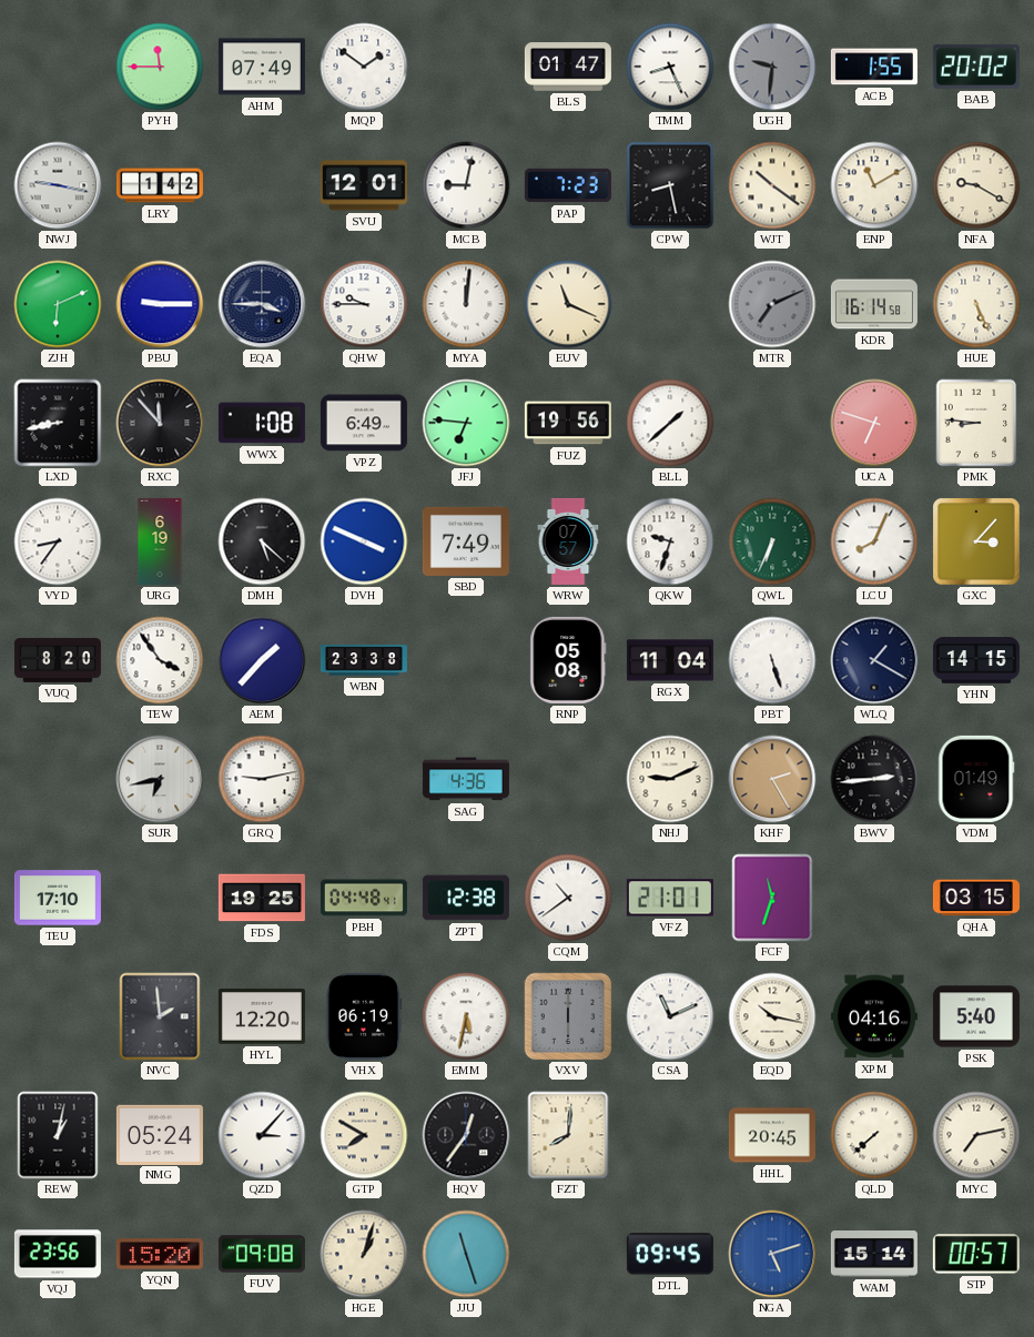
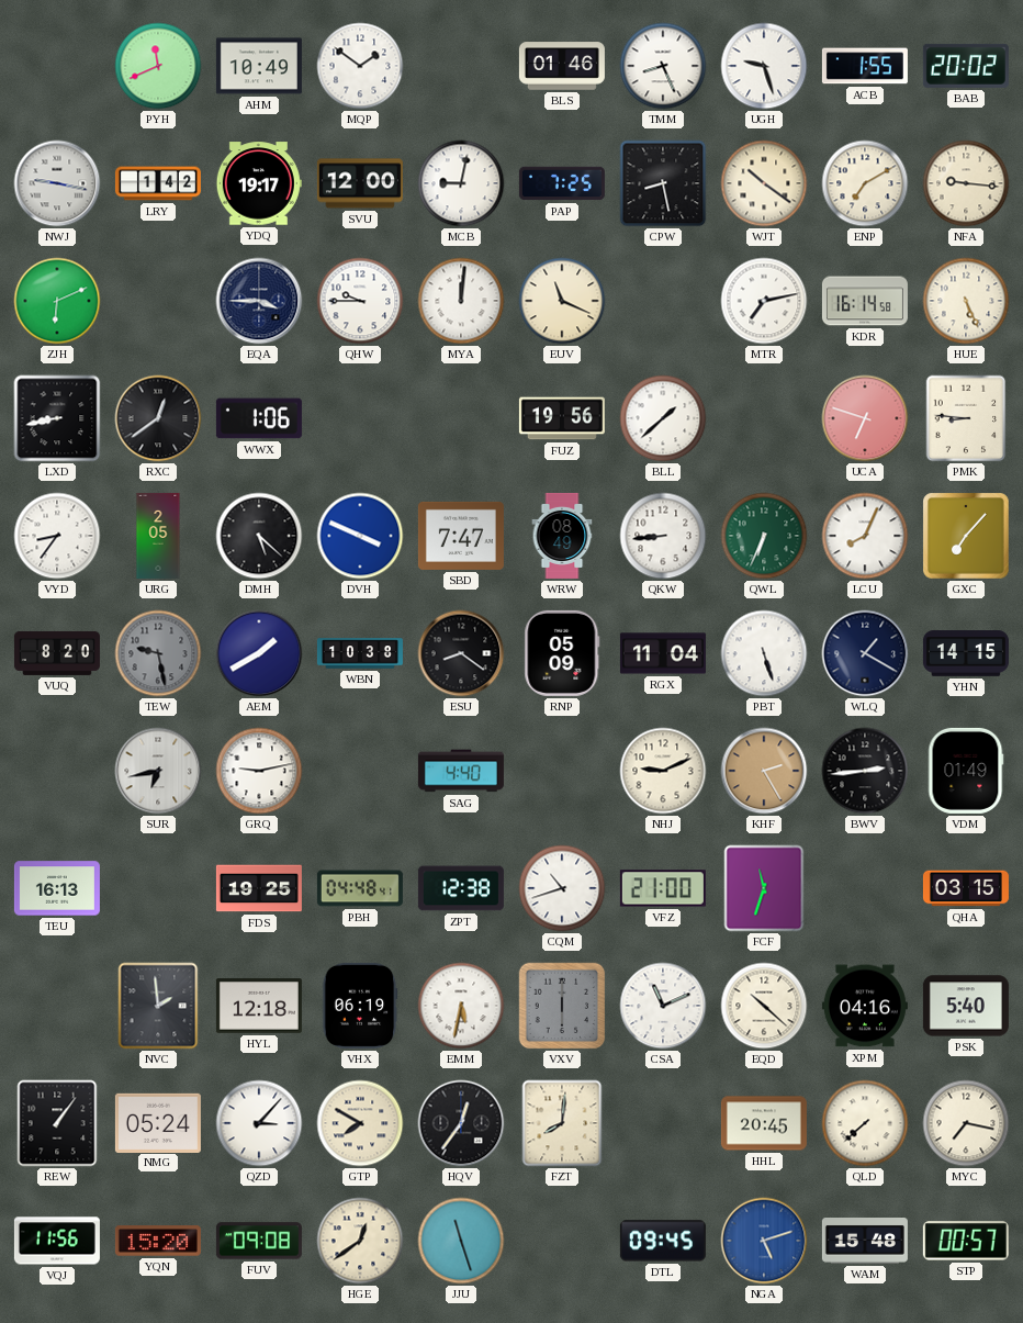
PYH: 11:45 -> 11:41 (158, 66)
AHM: 07:49 -> 10:49 (259, 66)
BLS: 01:47 -> 01:46 (562, 66)
UGH: 9:31 -> 9:27 (764, 66)
UGH dial: grey -> white (764, 66)
YDQ: none -> 19:17 (259, 183)
SVU: 12:01 -> 12:00 (360, 183)
PAP: 7:23 -> 7:25 (562, 183)
ENP: 11:10 -> 7:10 (865, 183)
NFA: 9:20 -> 9:16 (966, 183)
PBU: 9:15 -> none (160, 304)
MTR: 7:11 -> 7:13 (764, 301)
MTR dial: grey -> white (764, 301)
RXC: 11:53 -> 12:39 (158, 418)
WWX: 1:08 -> 1:06 (259, 418)
VPZ: 6:49 -> none (364, 423)
JFJ: 6:46 -> none (466, 423)
URG: 6:19 -> 2:05 (158, 536)
SBD: 7:49 -> 7:47 (461, 536)
WRW: 07:57 -> 08:49 (562, 536)
QKW: 9:33 -> 8:44 (663, 536)
GXC: 3:07 -> 7:07 (966, 536)
TEW: 3:54 -> 9:28 (158, 653)
TEW dial: white -> grey (158, 653)
AEM: 1:37 -> 1:40 (259, 653)
WBN: 23:38 -> 10:38 (360, 653)
ESU: none -> 8:21 (461, 653)
RNP: 05:08 -> 05:09 (562, 653)
SAG: 4:36 -> 4:40 (461, 771)
TEU: 17:10 -> 16:13 (57, 888)
CQM: 10:39 -> 10:42 (562, 888)
VFZ: 21:01 -> 21:00 (663, 888)
HYL: 12:20 -> 12:18 (259, 1006)
EQD: 10:17 -> 10:22 (764, 1006)
REW: 1:02 -> 1:06 (57, 1123)
MYC: 7:13 -> 7:17 (966, 1123)
VQJ: 23:56 -> 11:56 (57, 1241)
HGE: 1:03 -> 12:39 (360, 1241)
WAM: 15:14 -> 15:48 (865, 1242)
